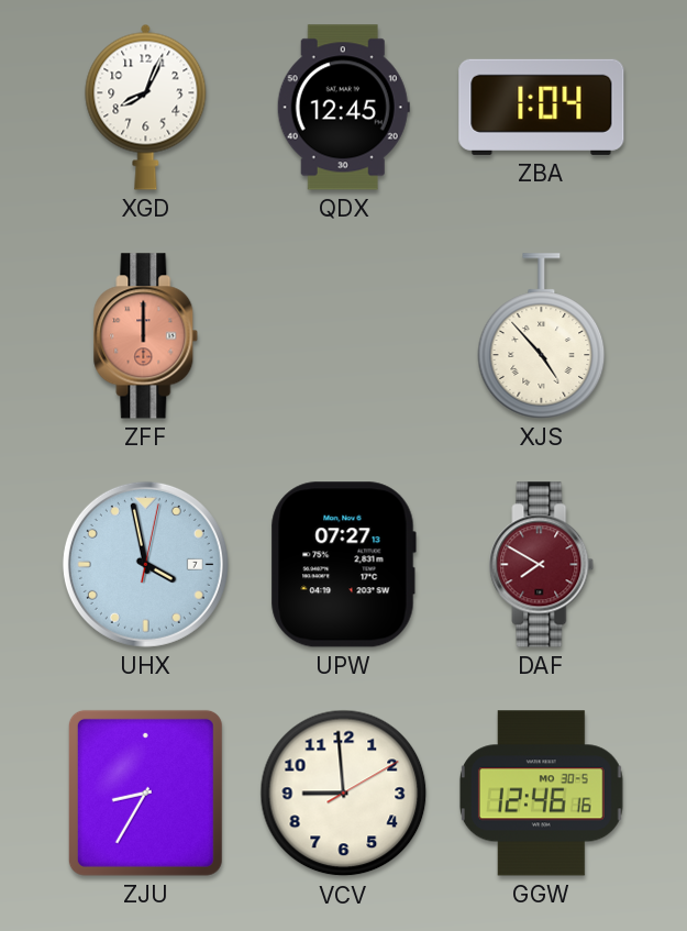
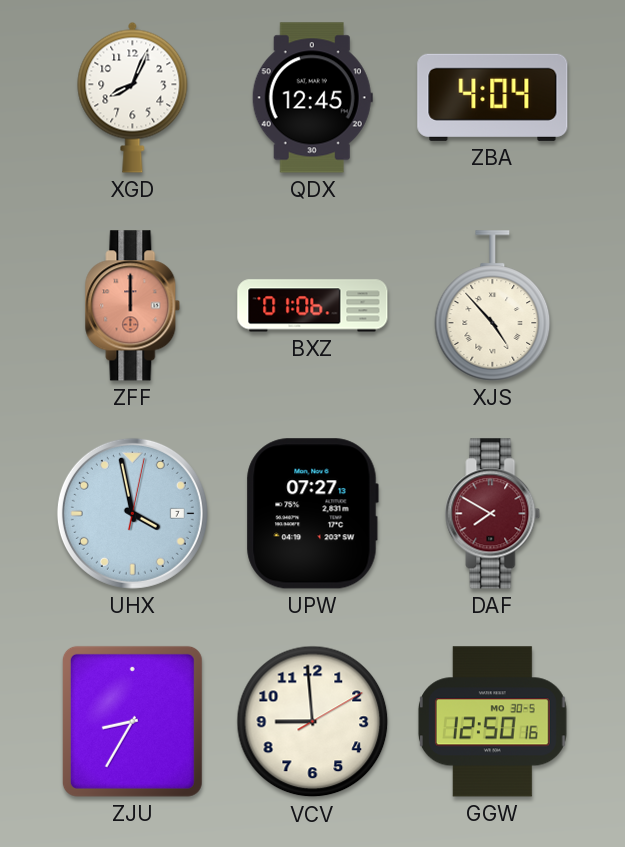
ZBA: 1:04 -> 4:04 (493, 97)
BXZ: none -> 01:06 (313, 306)
GGW: 12:46 -> 12:50 (492, 722)
